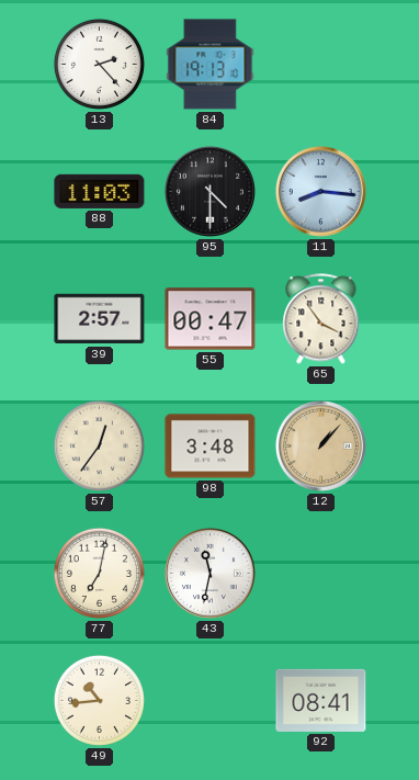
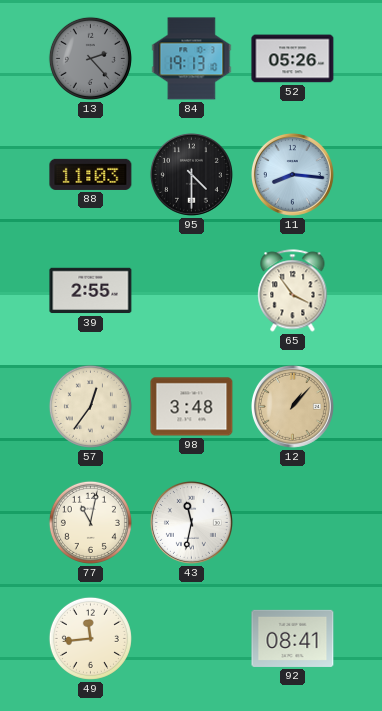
13 dial: white -> grey (90, 58)
52: none -> 05:26 (293, 59)
39: 2:57 -> 2:55 (91, 291)
55: 00:47 -> none (211, 319)
77: 7:02 -> 11:02 (90, 522)
49: 10:44 -> 11:44 (90, 638)
